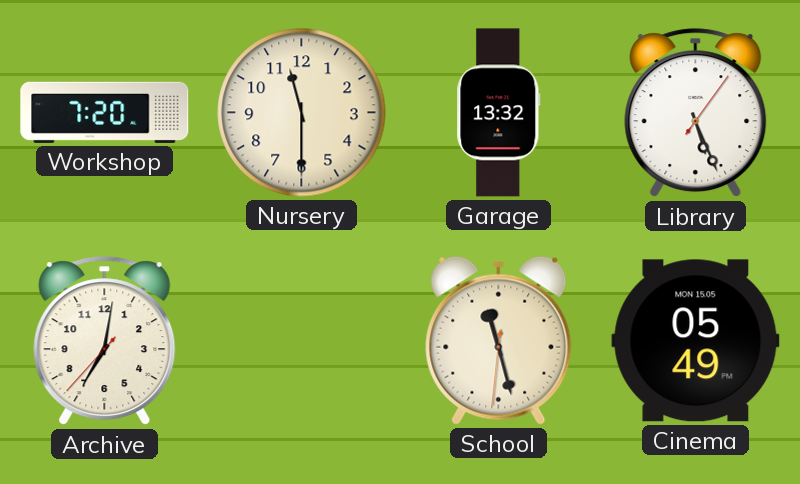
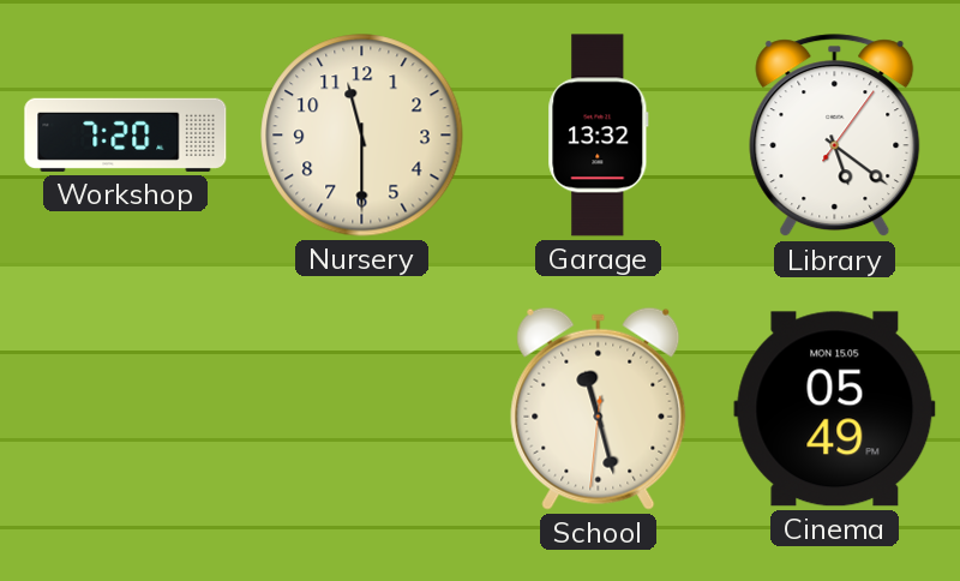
Library: 5:26 -> 5:21 (835, 136)
Archive: 7:01 -> none (105, 341)
